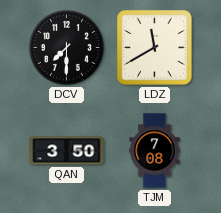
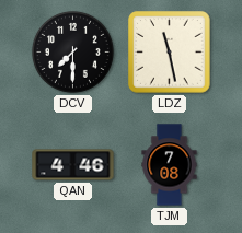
LDZ: 11:40 -> 11:28 (170, 53)
QAN: 3:50 -> 4:46 (73, 165)
